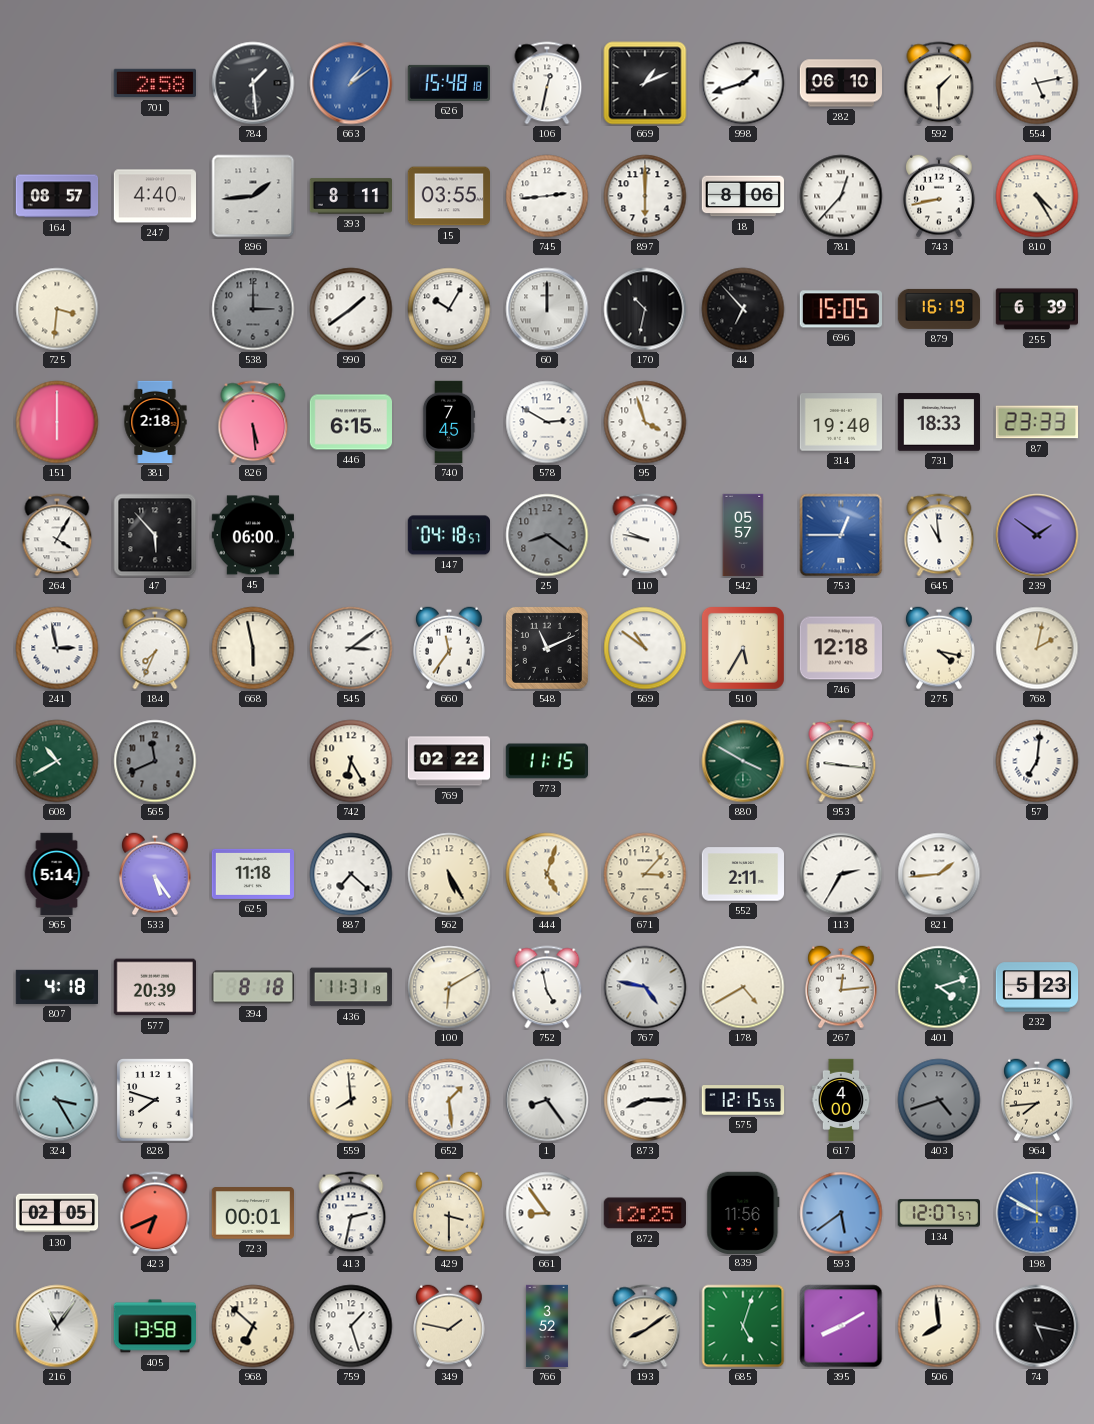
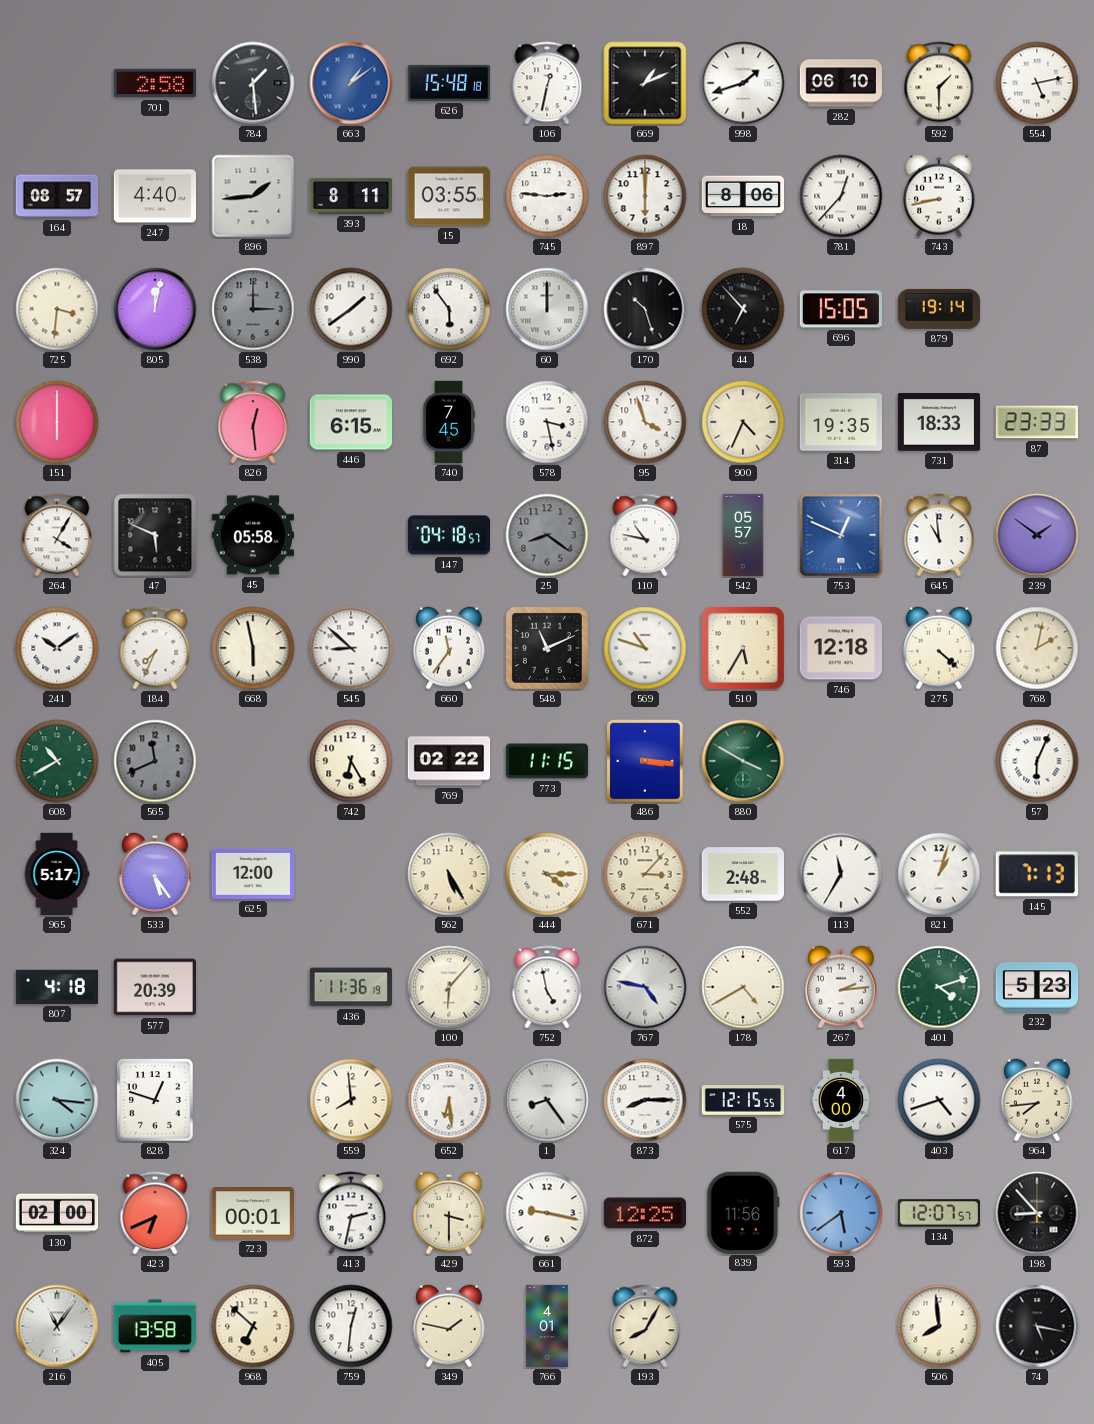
745: 2:44 -> 2:46 (547, 196)
810: 4:25 -> none (1037, 196)
805: none -> 12:02 (155, 309)
692: 10:05 -> 5:54 (449, 309)
170: 10:32 -> 10:27 (645, 309)
879: 16:19 -> 19:14 (939, 309)
255: 6:39 -> none (1036, 309)
381: 2:18 -> none (155, 422)
826: 5:29 -> 12:29 (253, 422)
578: 2:50 -> 3:28 (547, 422)
900: none -> 4:34 (743, 422)
314: 19:40 -> 19:35 (840, 422)
47: 5:53 -> 5:49 (155, 535)
45: 06:00 -> 05:58 (252, 535)
110: 9:47 -> 10:47 (645, 535)
753: 12:45 -> 12:49 (841, 535)
241: 2:58 -> 10:09 (57, 648)
545: 3:09 -> 8:52 (351, 648)
569: 10:51 -> 10:48 (645, 648)
275: 4:17 -> 4:22 (939, 648)
486: none -> 3:16 (645, 761)
953: 9:16 -> none (841, 761)
57: 7:01 -> 6:04 (1037, 761)
965: 5:14 -> 5:17 (57, 874)
625: 11:18 -> 12:00 (252, 874)
887: 7:22 -> none (351, 874)
444: 5:03 -> 4:15 (547, 874)
552: 2:11 -> 2:48 (742, 874)
113: 2:35 -> 11:35 (841, 874)
821: 1:44 -> 1:03 (939, 874)
145: none -> 7:13 (1037, 874)
394: 8:18 -> none (252, 987)
436: 11:31 -> 11:36 (351, 987)
100: 6:10 -> 6:07 (449, 987)
267: 12:14 -> 2:14 (841, 987)
324: 3:25 -> 4:16 (57, 1100)
828: 7:48 -> 12:48 (155, 1100)
652: 1:29 -> 6:29 (449, 1100)
403 dial: grey -> white (939, 1100)
130: 02:05 -> 02:00 (57, 1213)
661: 8:54 -> 9:17 (547, 1213)
198: 9:50 -> 8:53 (1037, 1213)
198 dial: blue -> black (1037, 1213)
759: 1:27 -> 12:31 (351, 1326)
766: 3:52 -> 4:01 (547, 1326)
193: 8:09 -> 8:05 (645, 1326)
685: 5:03 -> none (743, 1326)
395: 8:10 -> none (841, 1326)
